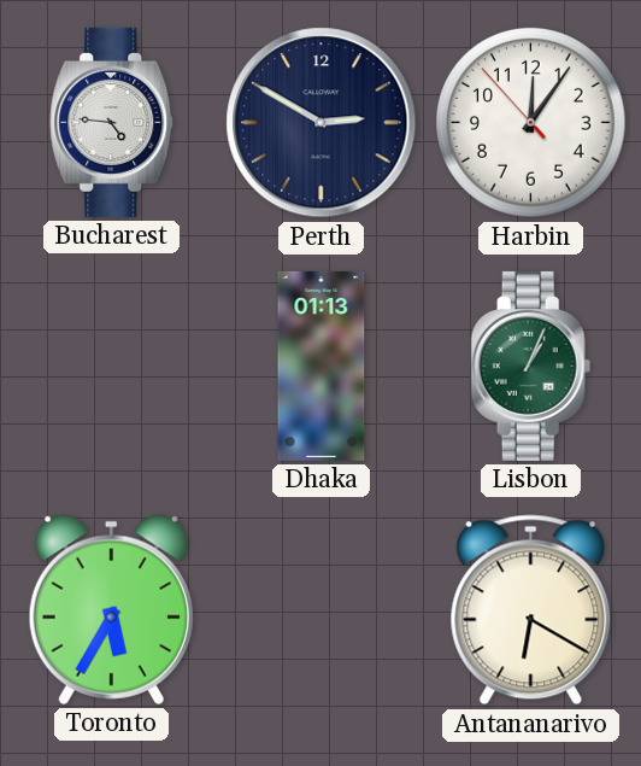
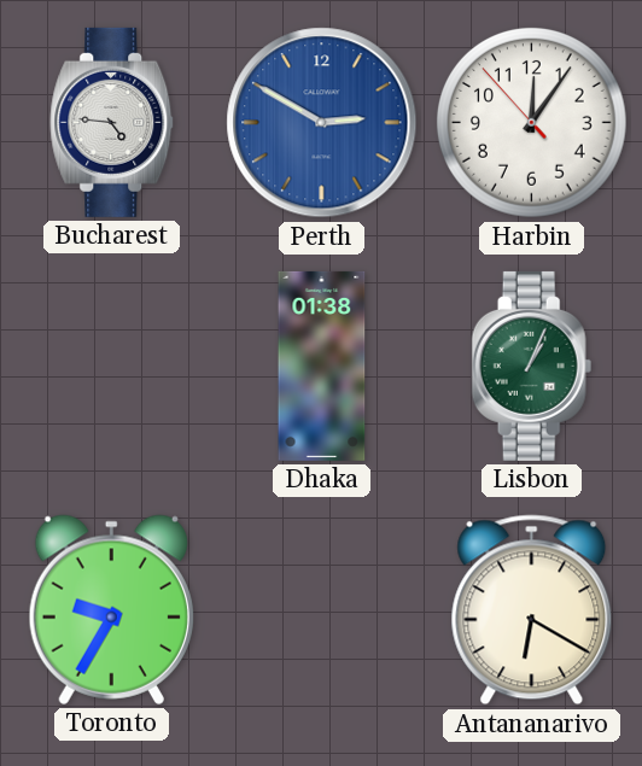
Perth dial: navy -> blue (322, 123)
Dhaka: 01:13 -> 01:38 (322, 366)
Toronto: 5:35 -> 9:35 (111, 609)
